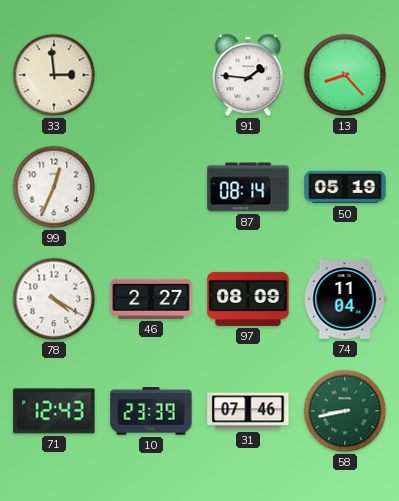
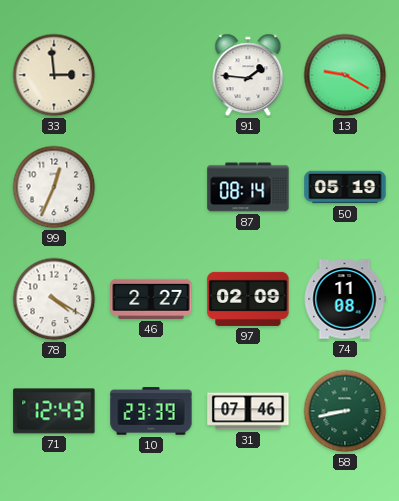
13: 8:23 -> 9:20 (345, 75)
97: 08:09 -> 02:09 (248, 299)
74: 11:04 -> 11:08 (345, 299)
